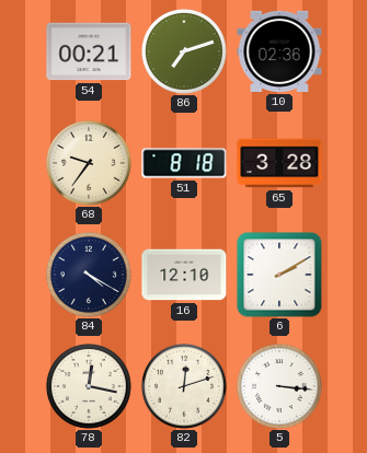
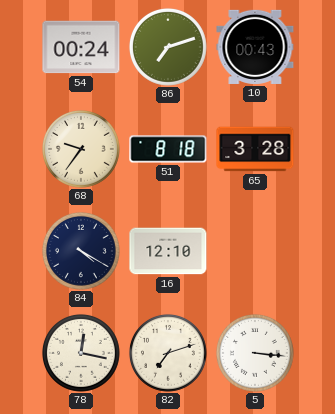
54: 00:21 -> 00:24 (81, 47)
10: 02:36 -> 00:43 (255, 47)
6: 2:10 -> none (279, 275)
82: 12:12 -> 7:12 (168, 353)
